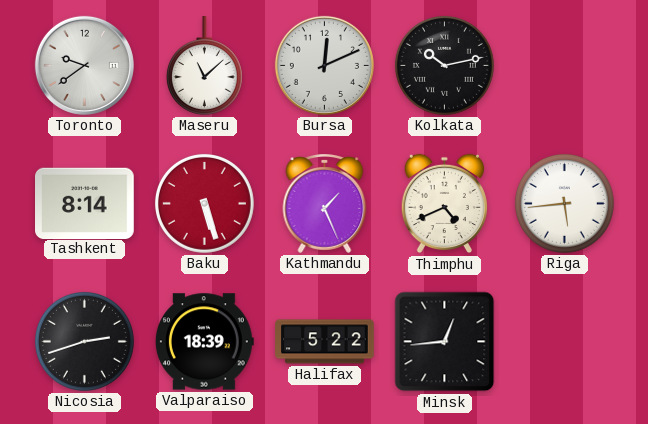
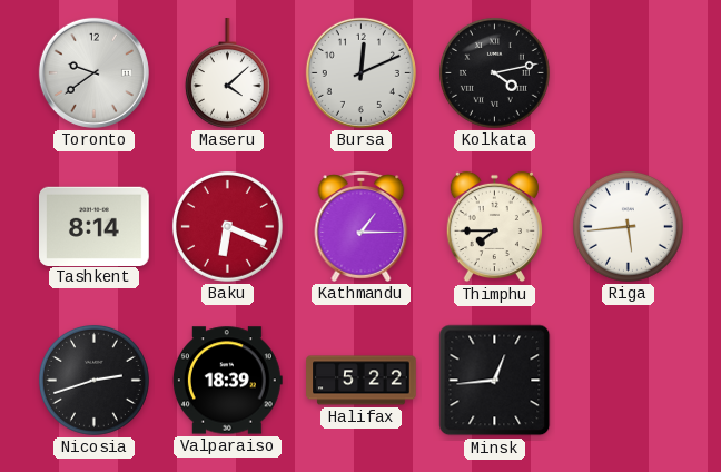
Maseru: 11:08 -> 4:08 (227, 73)
Kolkata: 10:13 -> 4:13 (494, 72)
Baku: 5:27 -> 6:19 (227, 226)
Kathmandu: 1:26 -> 1:15 (362, 226)
Thimphu: 4:41 -> 7:45 (494, 227)
